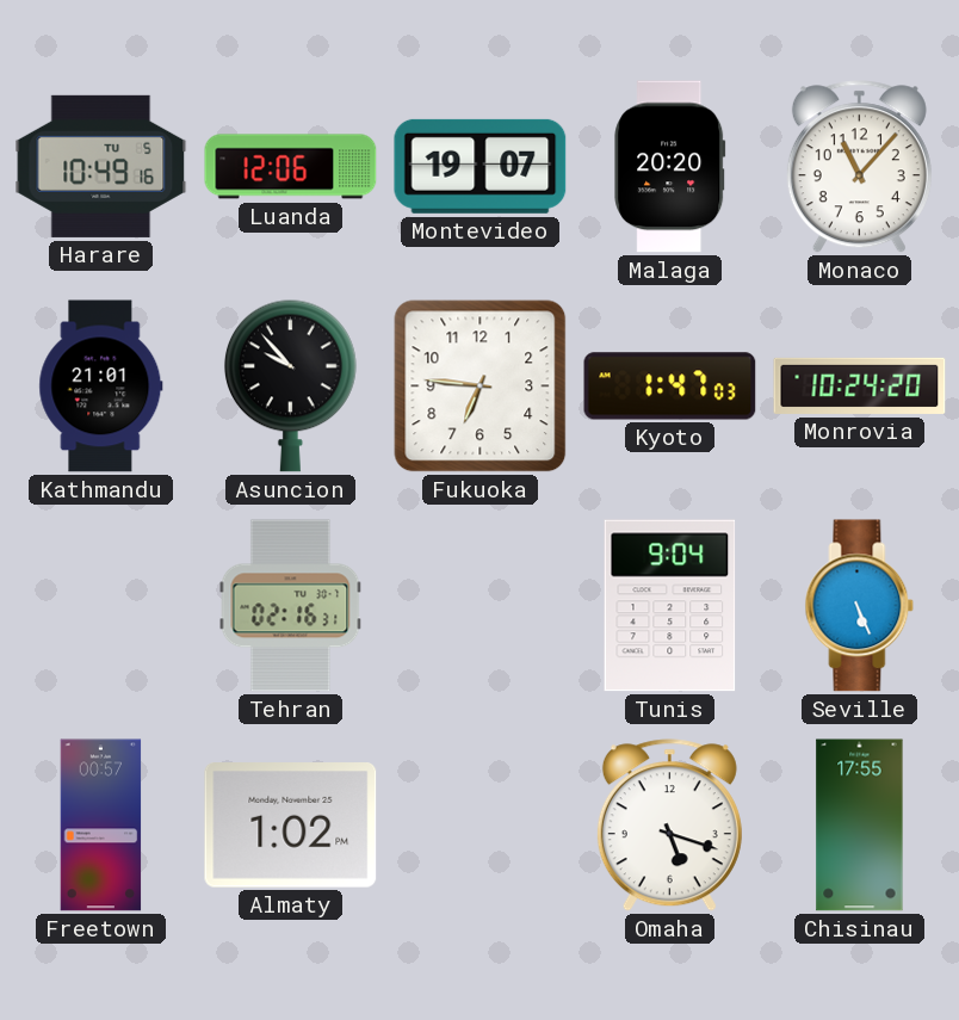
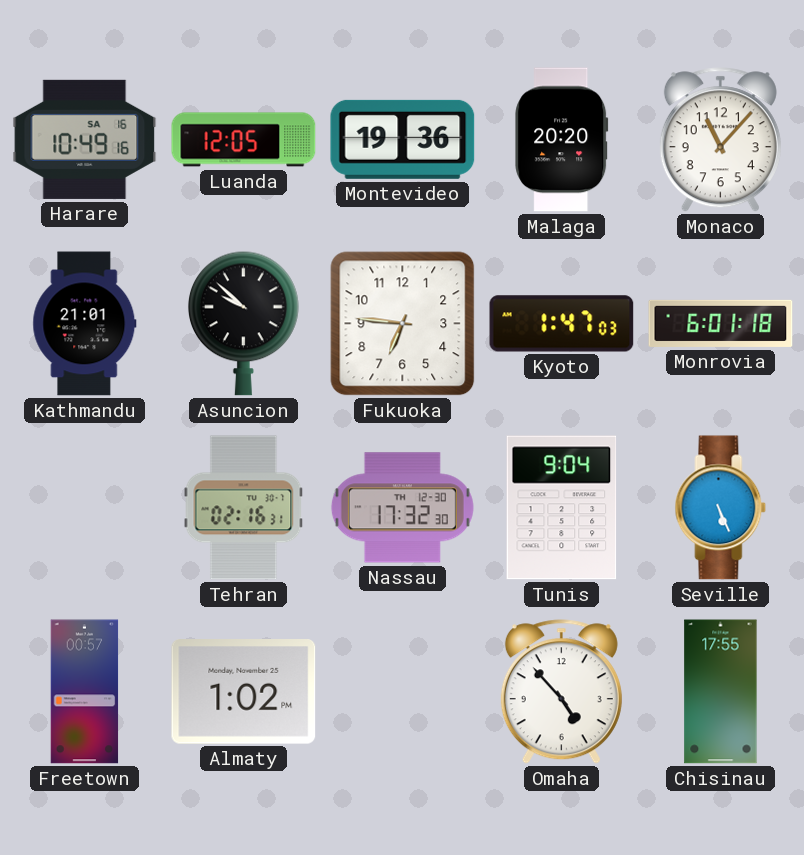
Harare date: TU 5 -> SA 16 (85, 139)
Luanda: 12:06 -> 12:05 (244, 140)
Montevideo: 19:07 -> 19:36 (403, 139)
Asuncion: 9:53 -> 9:52 (243, 323)
Monrovia: 10:24 -> 6:01 (721, 323)
Nassau: none -> 17:32 (402, 508)
Omaha: 5:18 -> 4:53 (561, 692)
